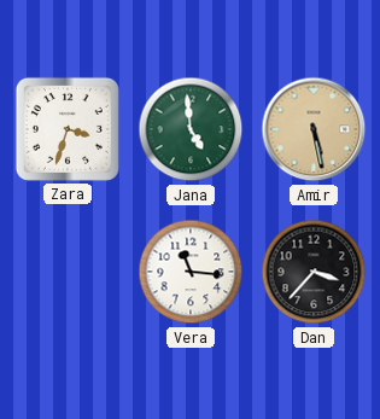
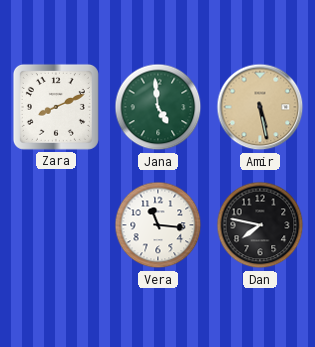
Zara: 3:33 -> 8:11 (56, 107)
Dan: 3:37 -> 7:47 (260, 225)
